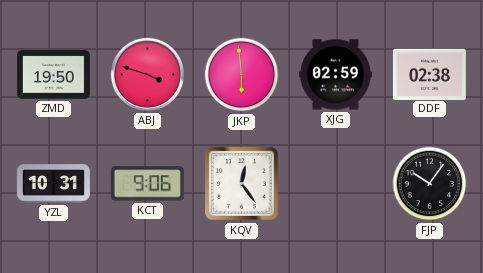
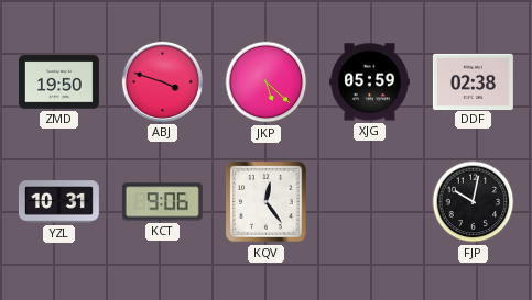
JKP: 5:59 -> 5:22 (267, 82)
XJG: 02:59 -> 05:59 (369, 82)
FJP: 10:06 -> 10:02 (474, 202)
